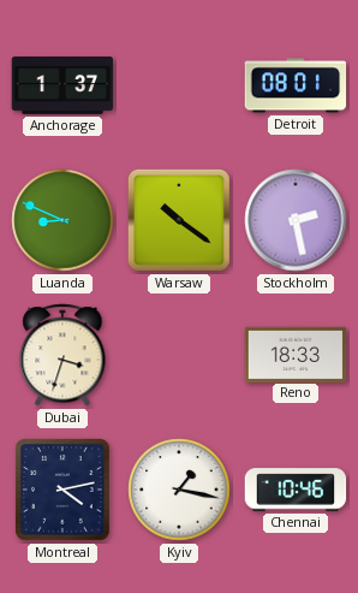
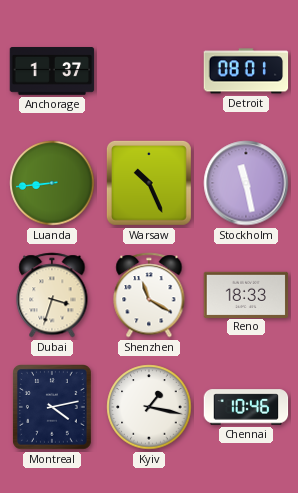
Luanda: 8:49 -> 8:44 (52, 183)
Warsaw: 10:21 -> 10:26 (149, 183)
Stockholm: 2:28 -> 11:28 (246, 183)
Shenzhen: none -> 11:20 (149, 295)
